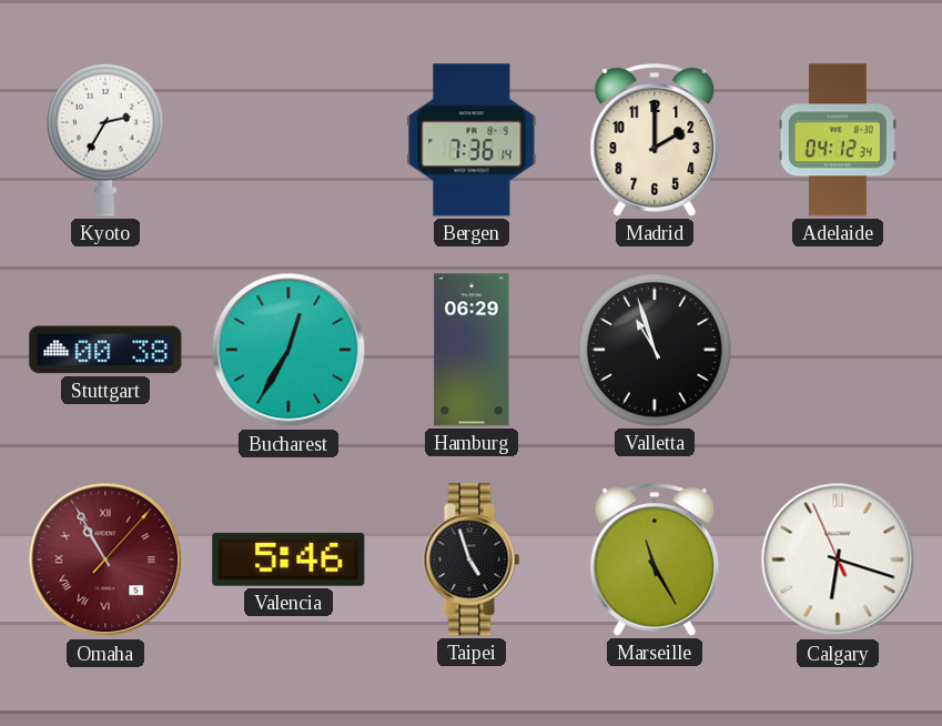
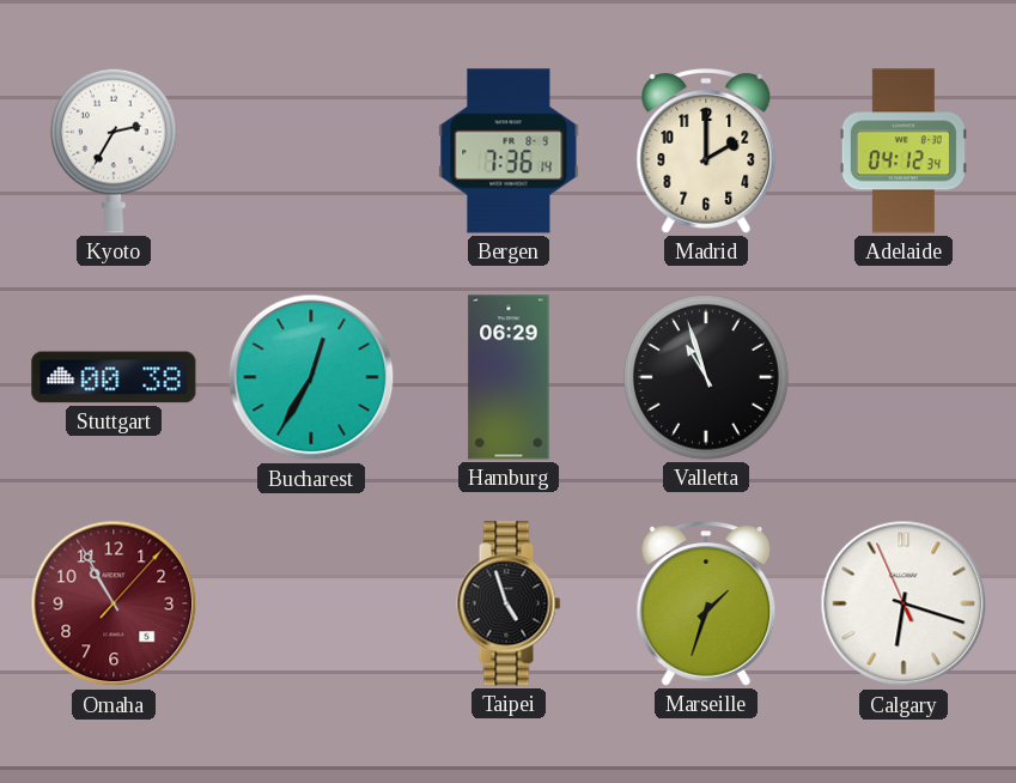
Omaha numerals: Roman -> Arabic (114, 603)
Valencia: 5:46 -> none (288, 559)
Marseille: 11:25 -> 1:33 (706, 603)
